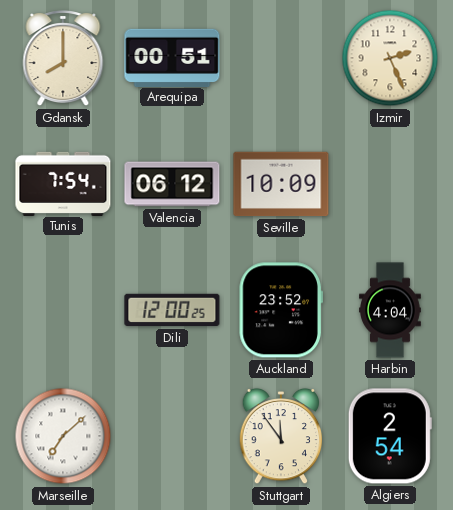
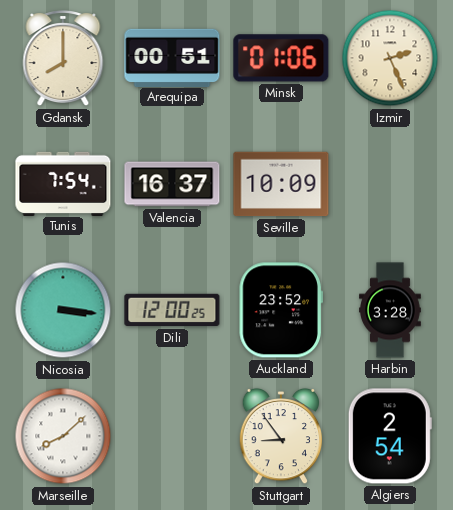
Minsk: none -> 01:06 (281, 58)
Valencia: 06:12 -> 16:37 (172, 184)
Nicosia: none -> 3:16 (63, 310)
Harbin: 4:04 -> 3:28 (391, 310)
Marseille: 7:08 -> 8:08 (63, 436)
Stuttgart: 11:54 -> 8:54 (281, 436)
